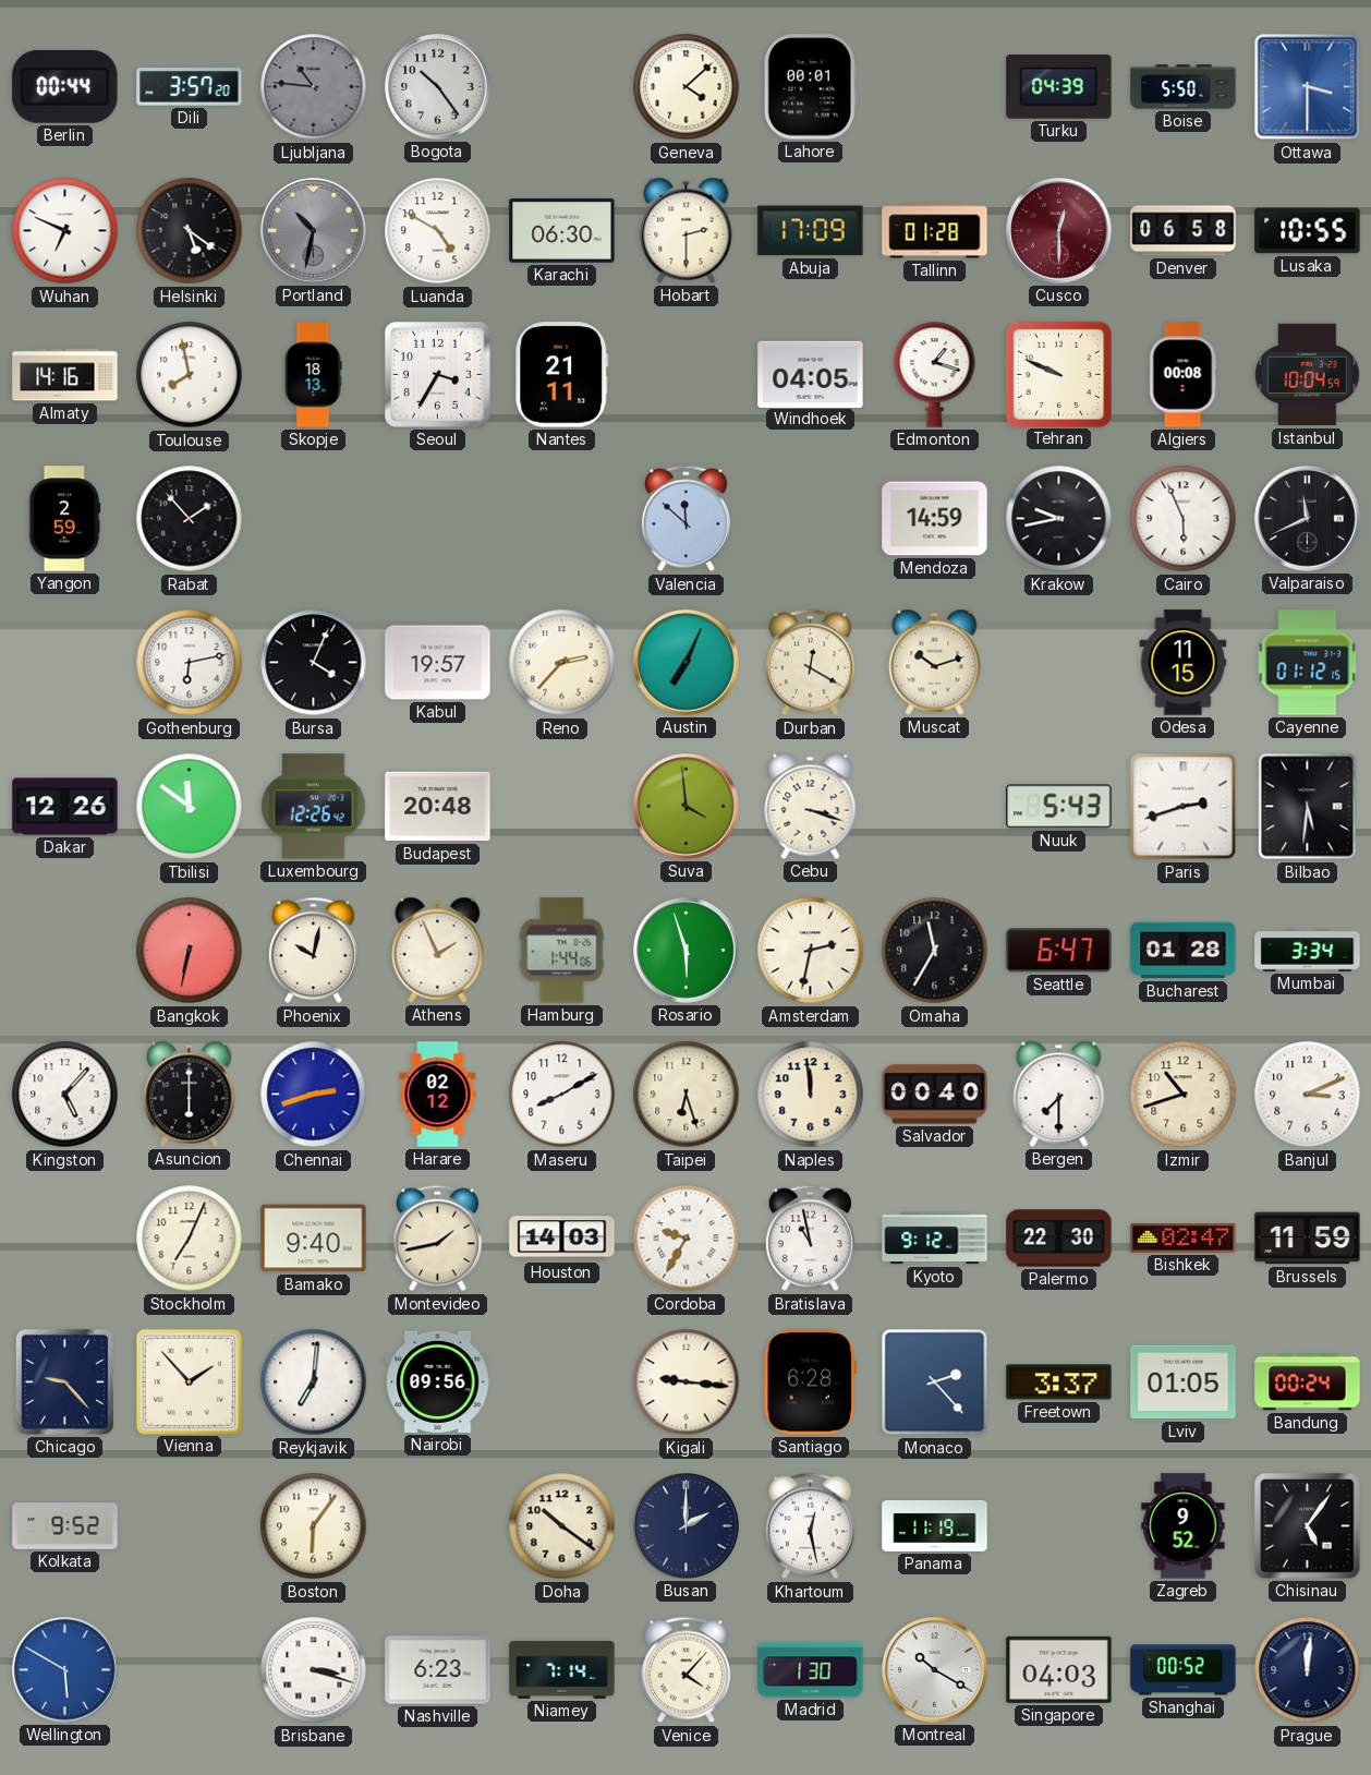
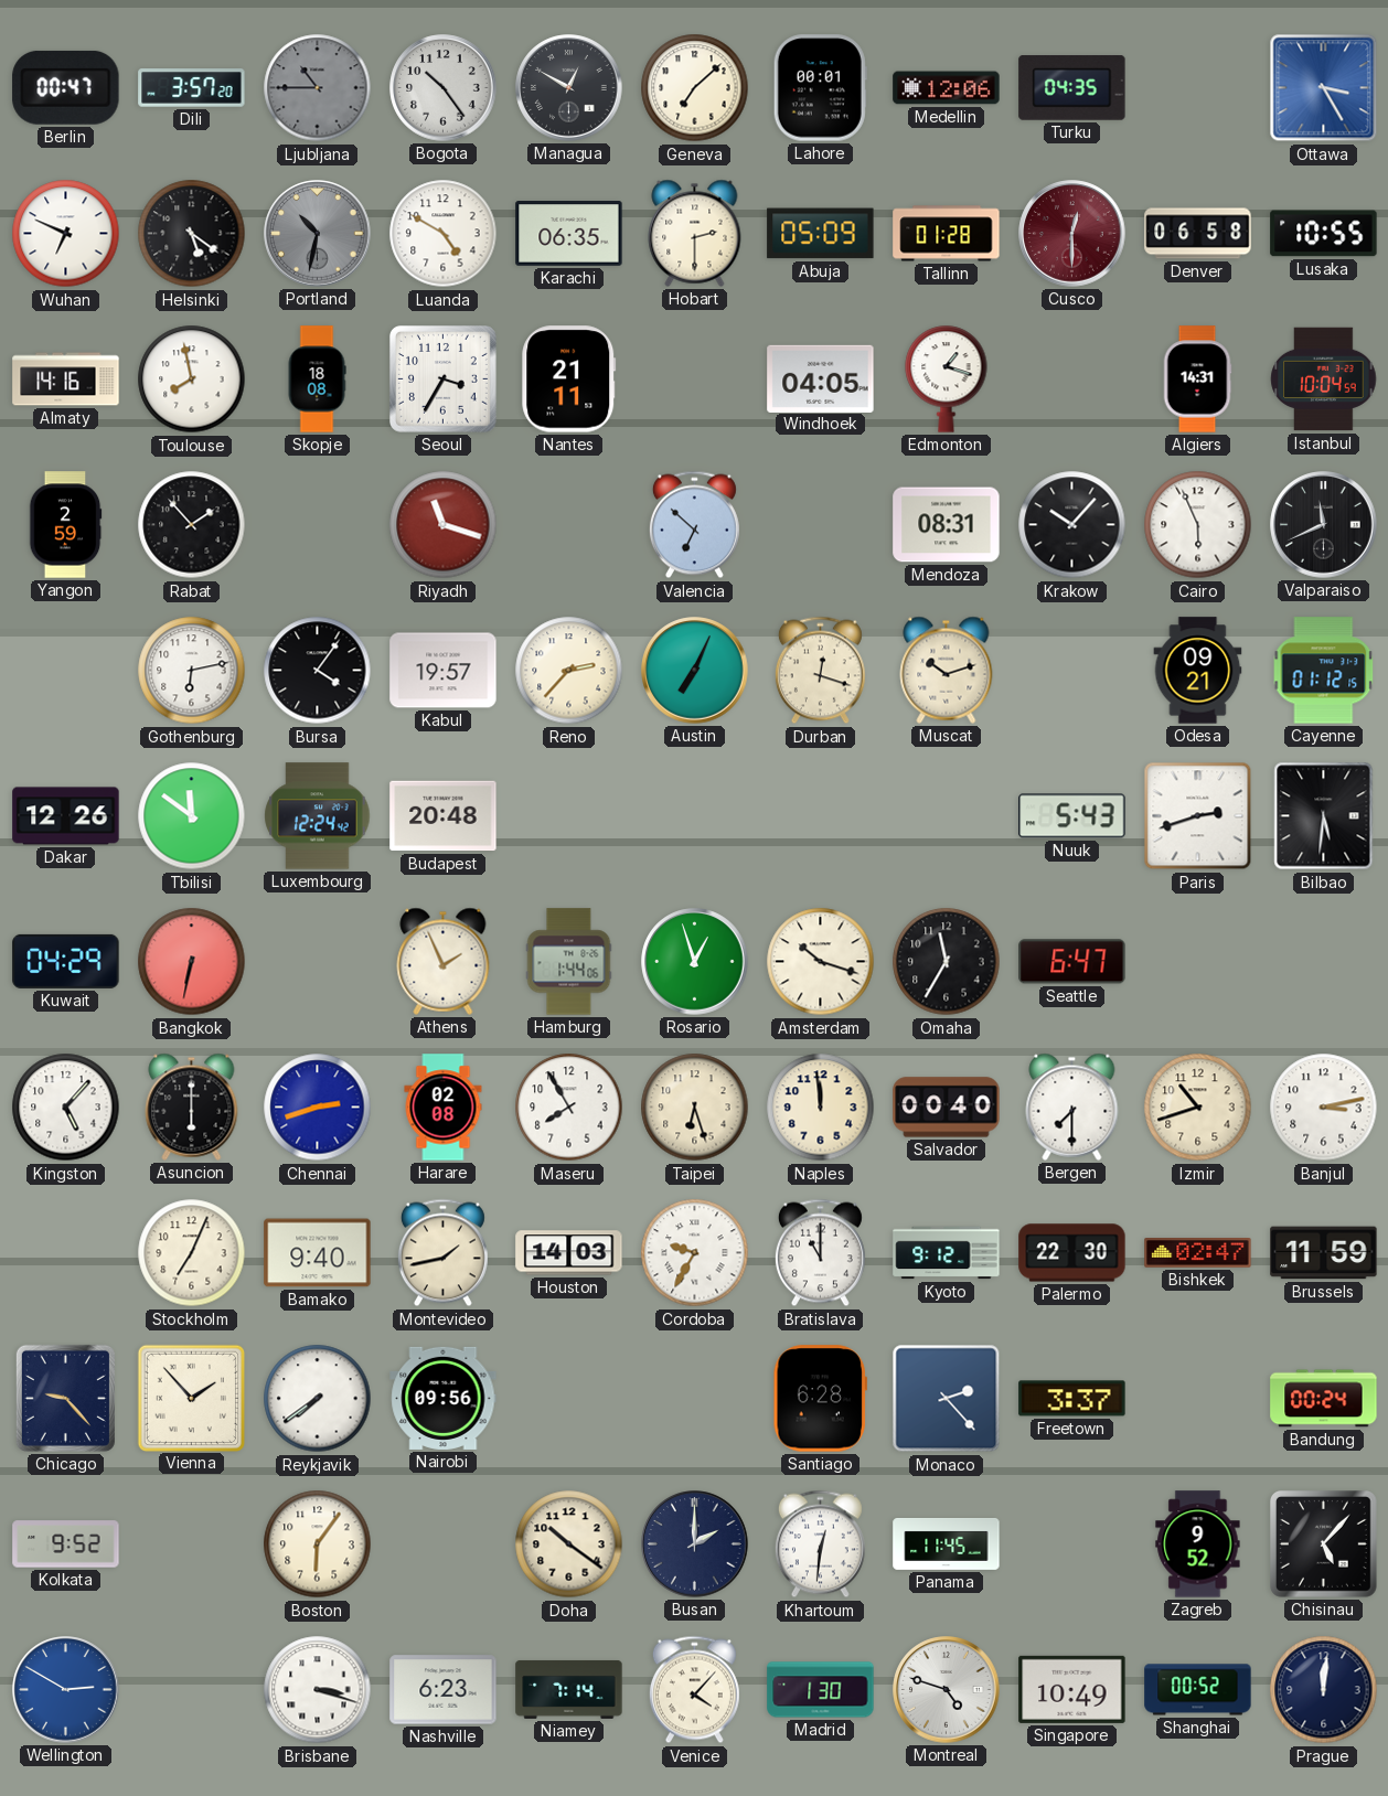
Berlin: 00:44 -> 00:47 (66, 87)
Ljubljana: 10:46 -> 10:45 (318, 88)
Managua: none -> 12:50 (569, 88)
Geneva: 4:08 -> 7:08 (695, 88)
Medellin: none -> 12:06 (947, 88)
Turku: 04:39 -> 04:35 (1072, 88)
Boise: 5:50 -> none (1184, 87)
Ottawa: 3:30 -> 3:25 (1324, 88)
Karachi: 06:30 -> 06:35 (569, 234)
Abuja: 17:09 -> 05:09 (821, 234)
Skopje: 18:13 -> 18:08 (317, 379)
Tehran: 9:49 -> none (1058, 374)
Algiers: 00:08 -> 14:31 (1197, 379)
Riyadh: none -> 11:18 (444, 525)
Valencia: 11:52 -> 6:52 (694, 525)
Mendoza: 14:59 -> 08:31 (947, 525)
Krakow: 9:43 -> 10:07 (1072, 525)
Bursa: 4:04 -> 4:06 (318, 671)
Durban: 12:20 -> 12:18 (820, 671)
Odesa: 11:15 -> 09:21 (1198, 671)
Luxembourg: 12:26 -> 12:24 (318, 816)
Suva: 3:59 -> none (687, 807)
Cebu: 3:18 -> none (811, 806)
Kuwait: none -> 04:29 (66, 961)
Phoenix: 10:02 -> none (313, 951)
Rosario: 5:57 -> 12:57 (695, 962)
Amsterdam: 2:32 -> 10:18 (821, 962)
Bucharest: 01:28 -> none (1184, 951)
Mumbai: 3:34 -> none (1308, 951)
Harare: 02:12 -> 02:08 (444, 1108)
Maseru: 8:10 -> 7:55 (569, 1108)
Banjul: 3:11 -> 3:13 (1324, 1108)
Bratislava: 10:58 -> 11:00 (820, 1253)
Reykjavik: 7:01 -> 7:39 (318, 1399)
Kigali: 9:16 -> none (687, 1382)
Lviv: 01:05 -> none (1184, 1382)
Khartoum: 12:28 -> 12:31 (820, 1544)
Panama: 11:19 -> 11:45 (947, 1543)
Chisinau: 5:06 -> 5:07 (1324, 1544)
Wellington: 5:50 -> 2:50 (66, 1690)
Montreal: 10:20 -> 4:48 (947, 1690)
Singapore: 04:03 -> 10:49 (1072, 1689)
